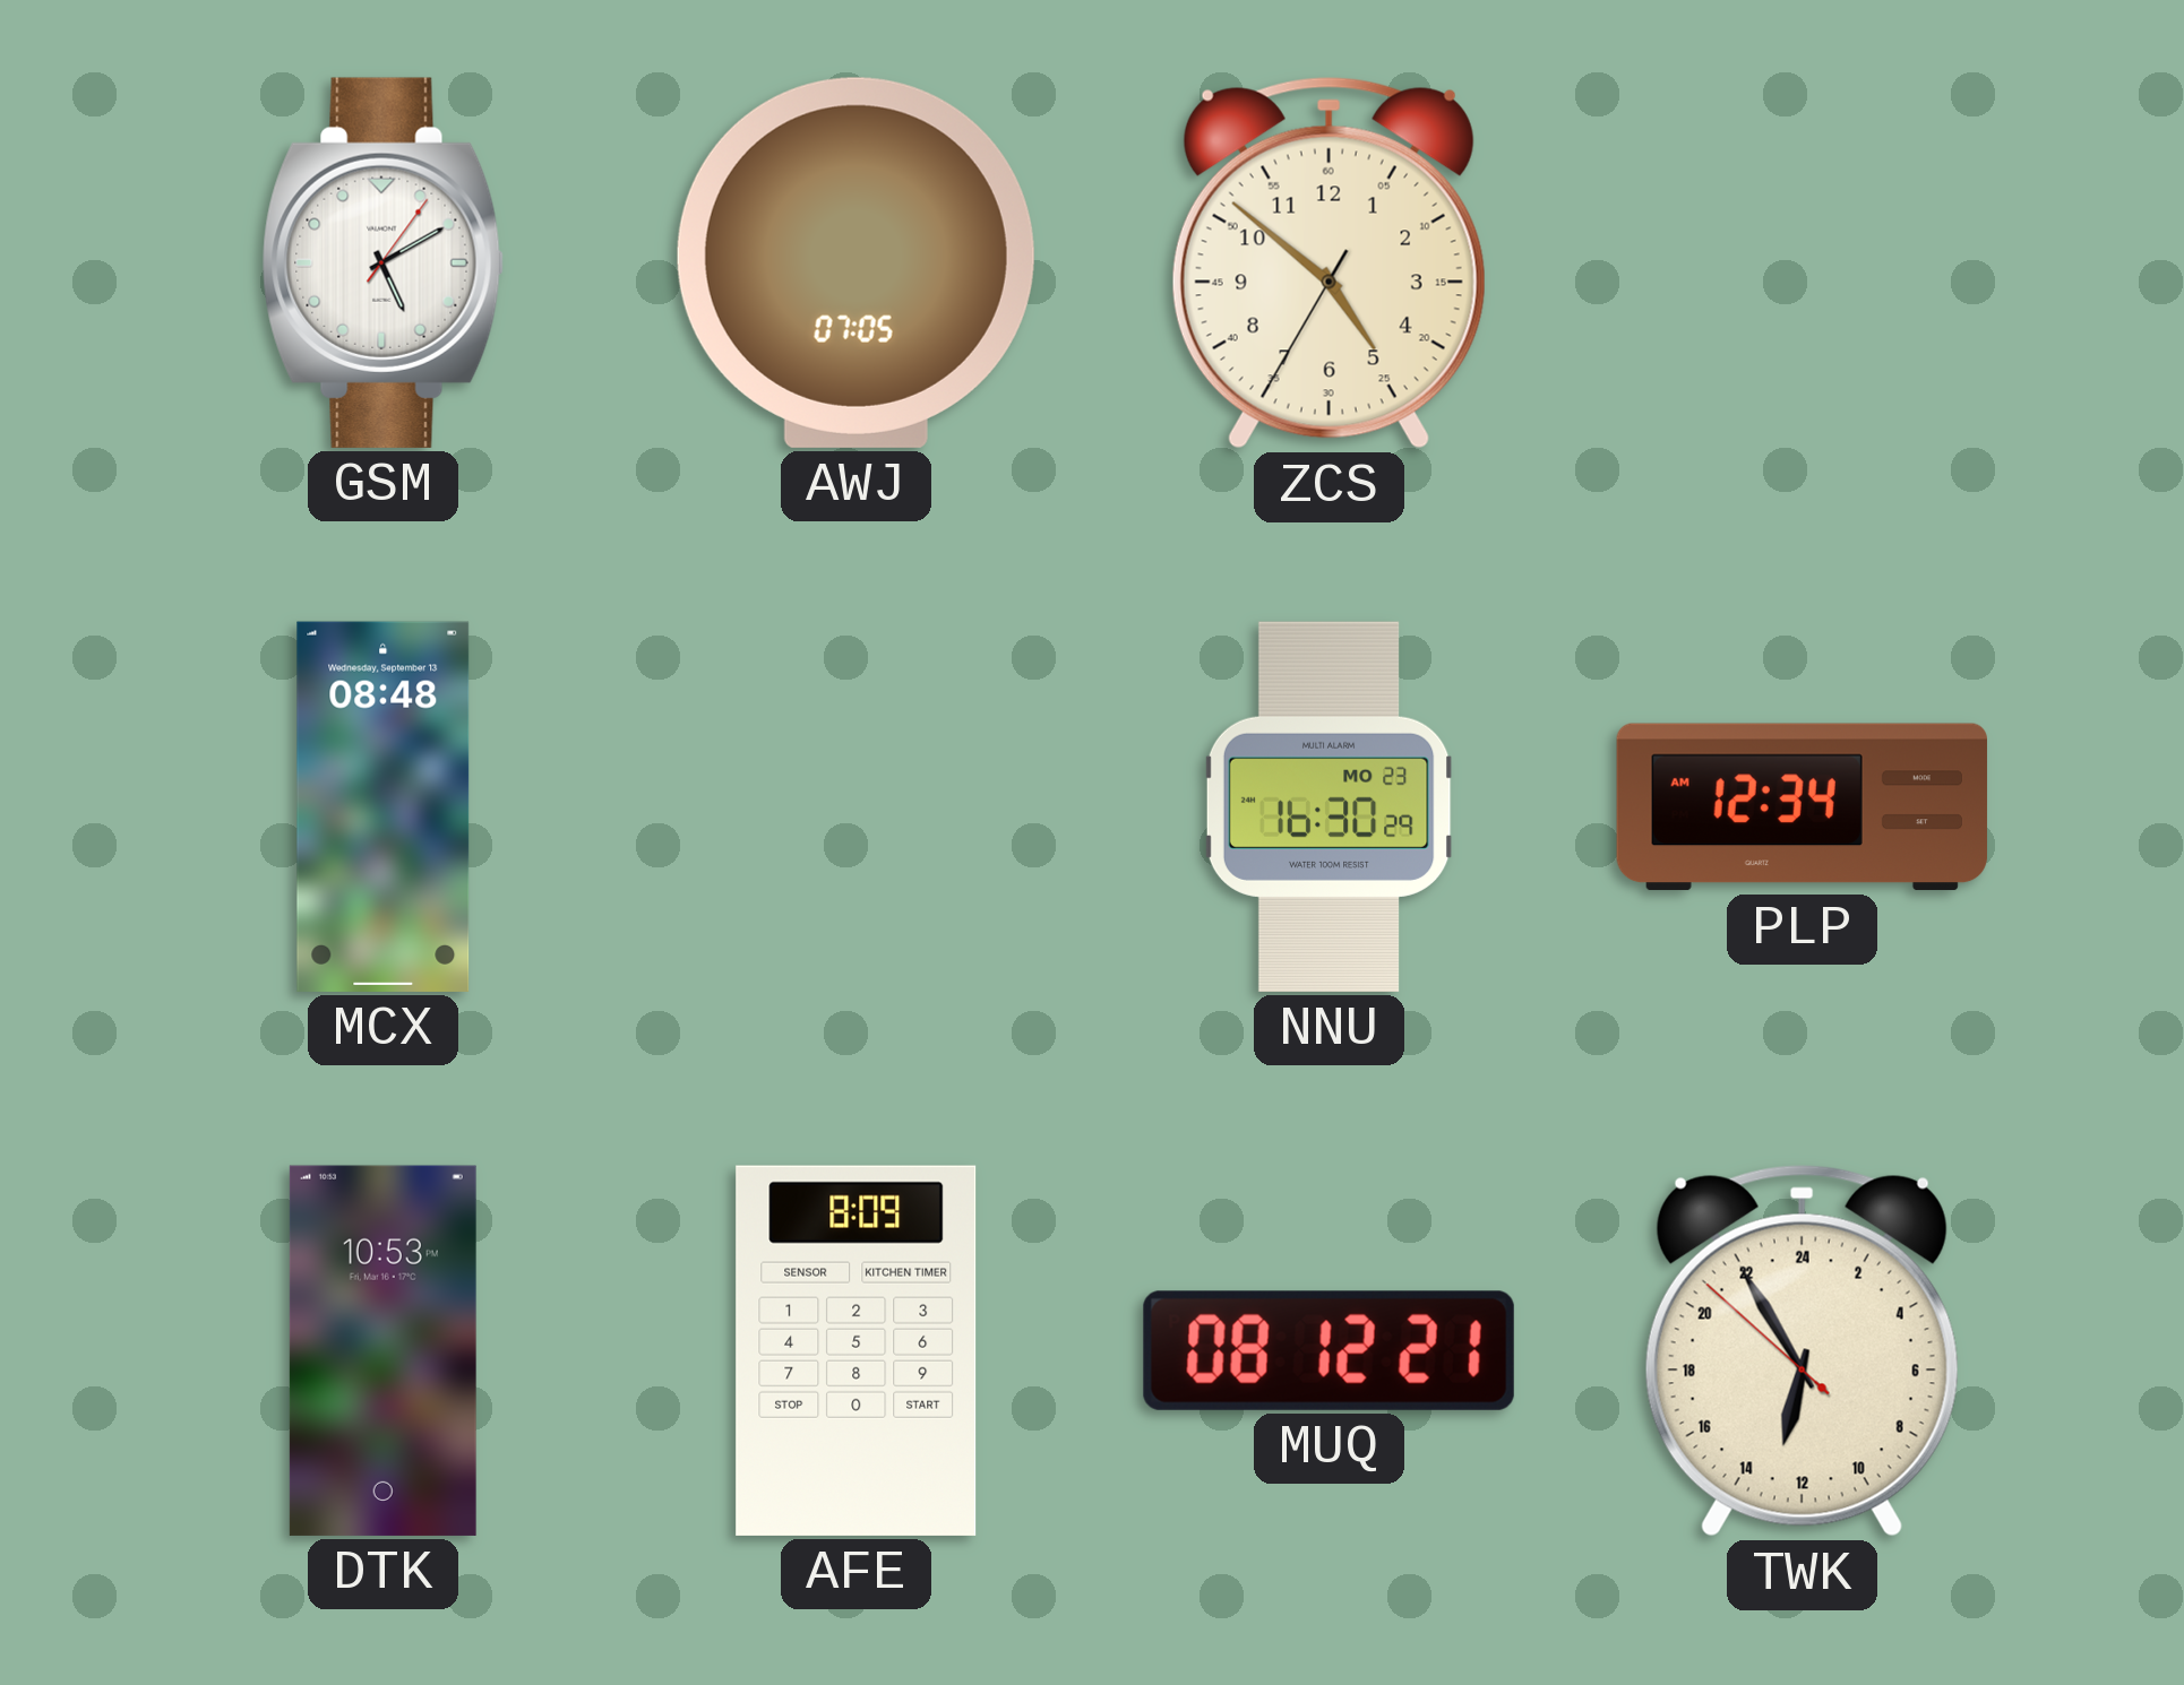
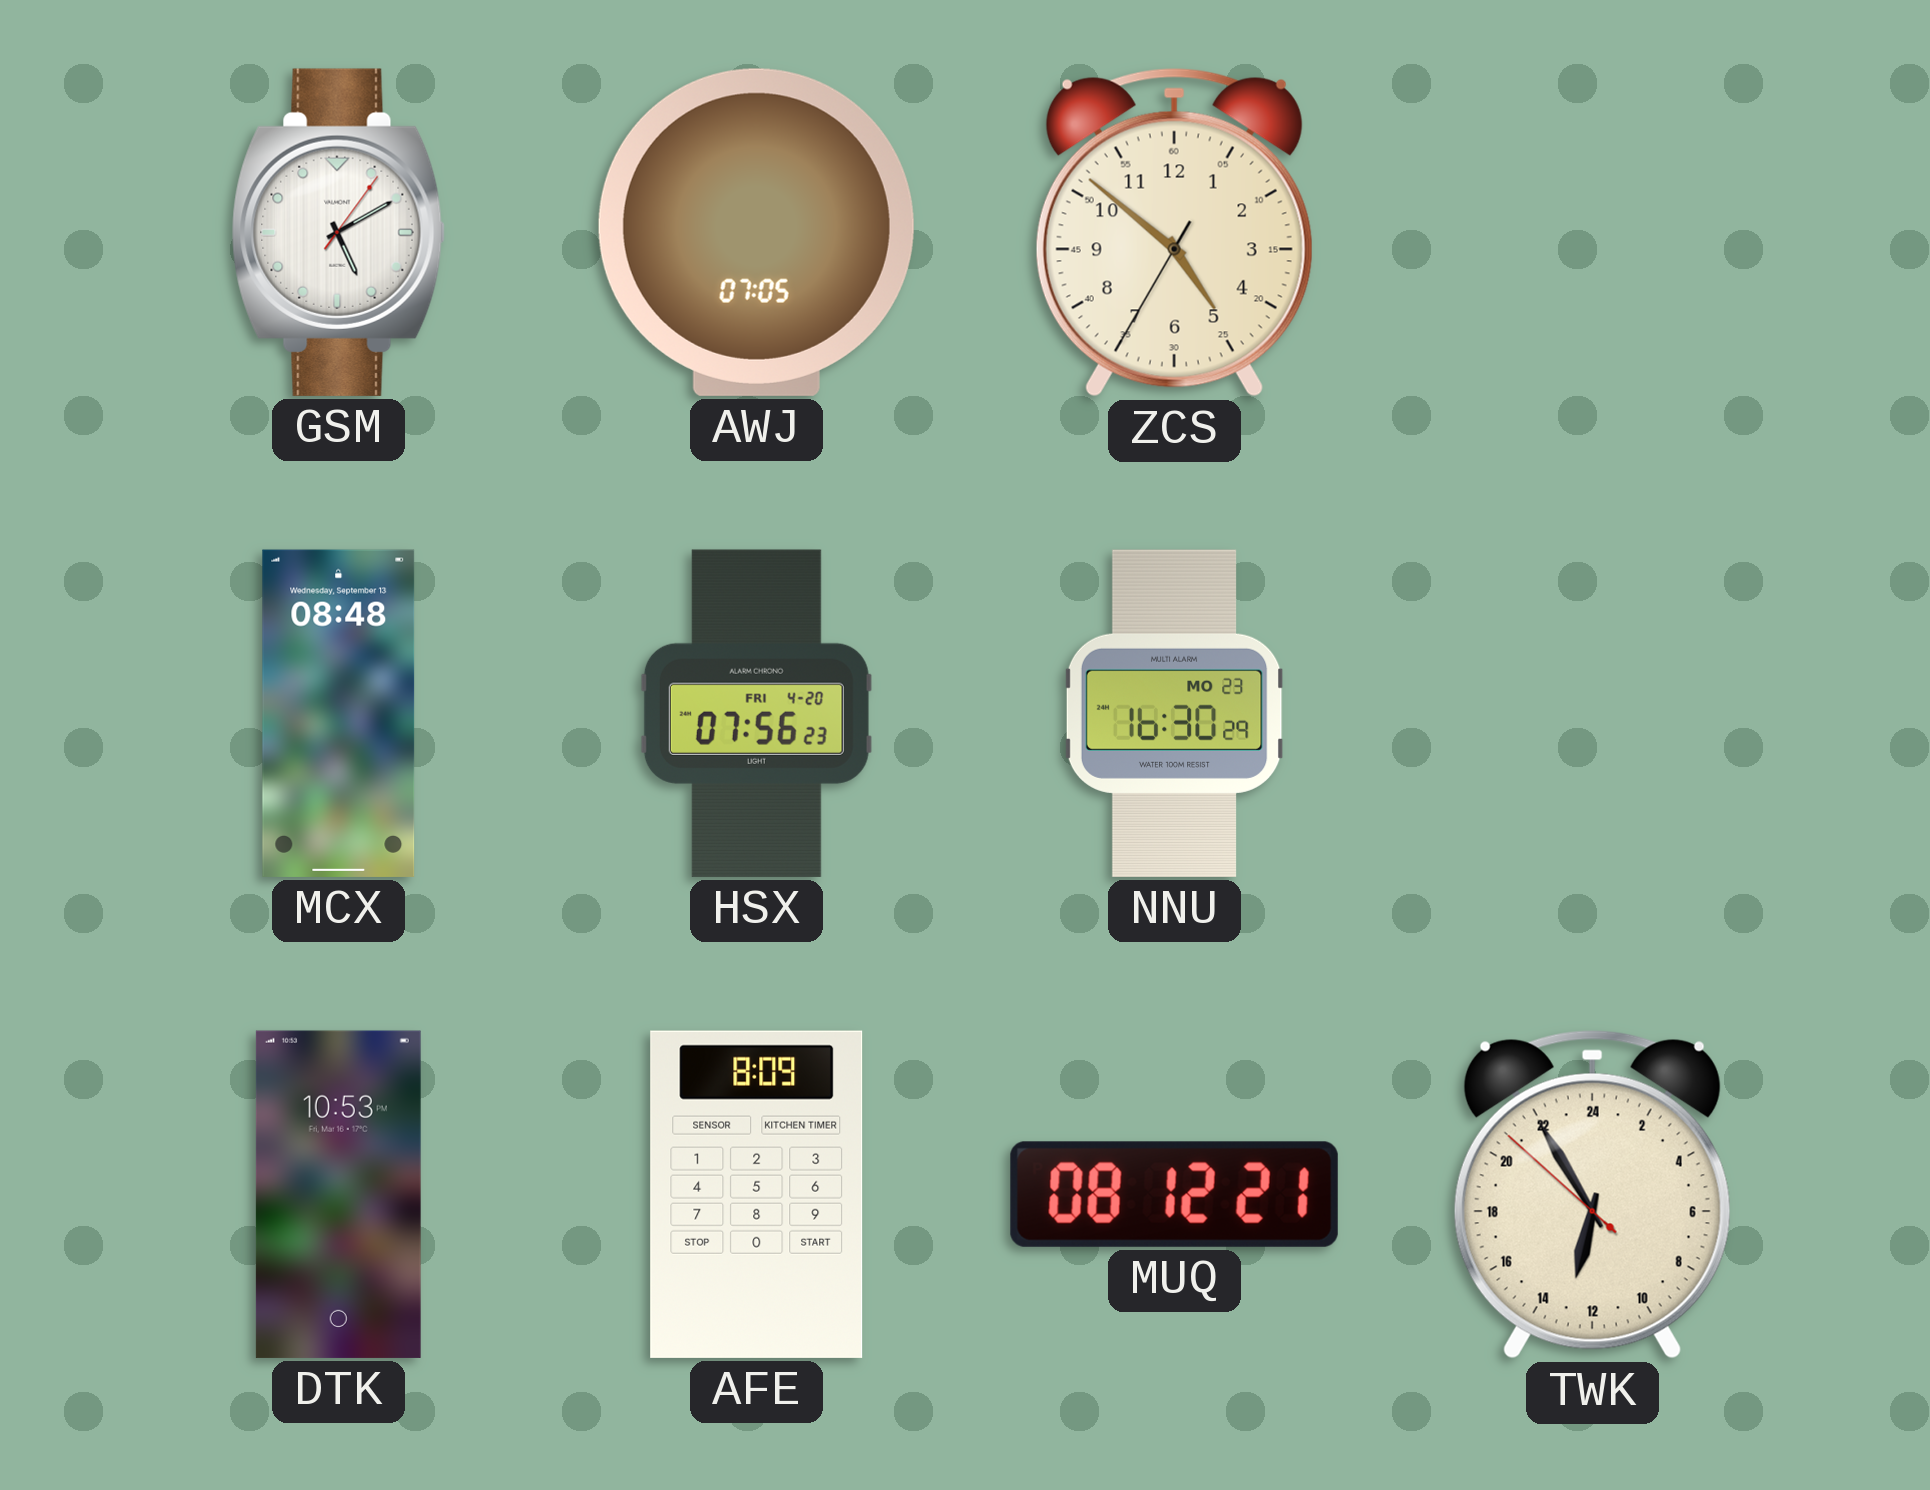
HSX: none -> 07:56 (756, 713)
PLP: 12:34 -> none (1802, 807)
